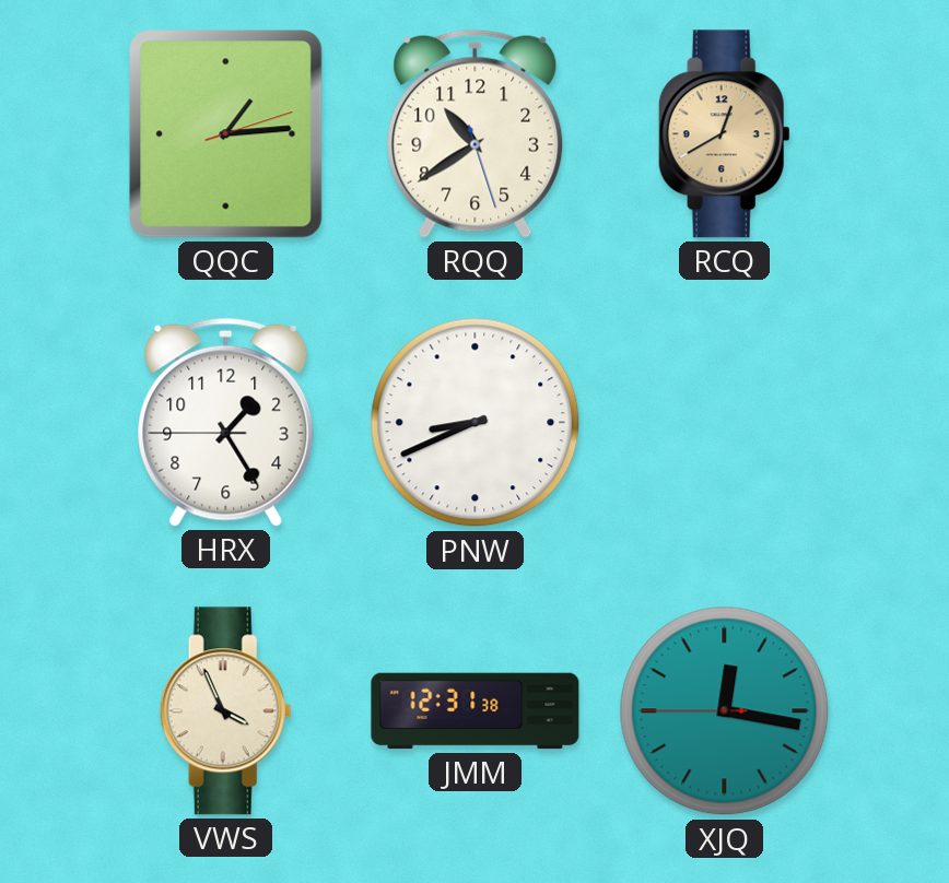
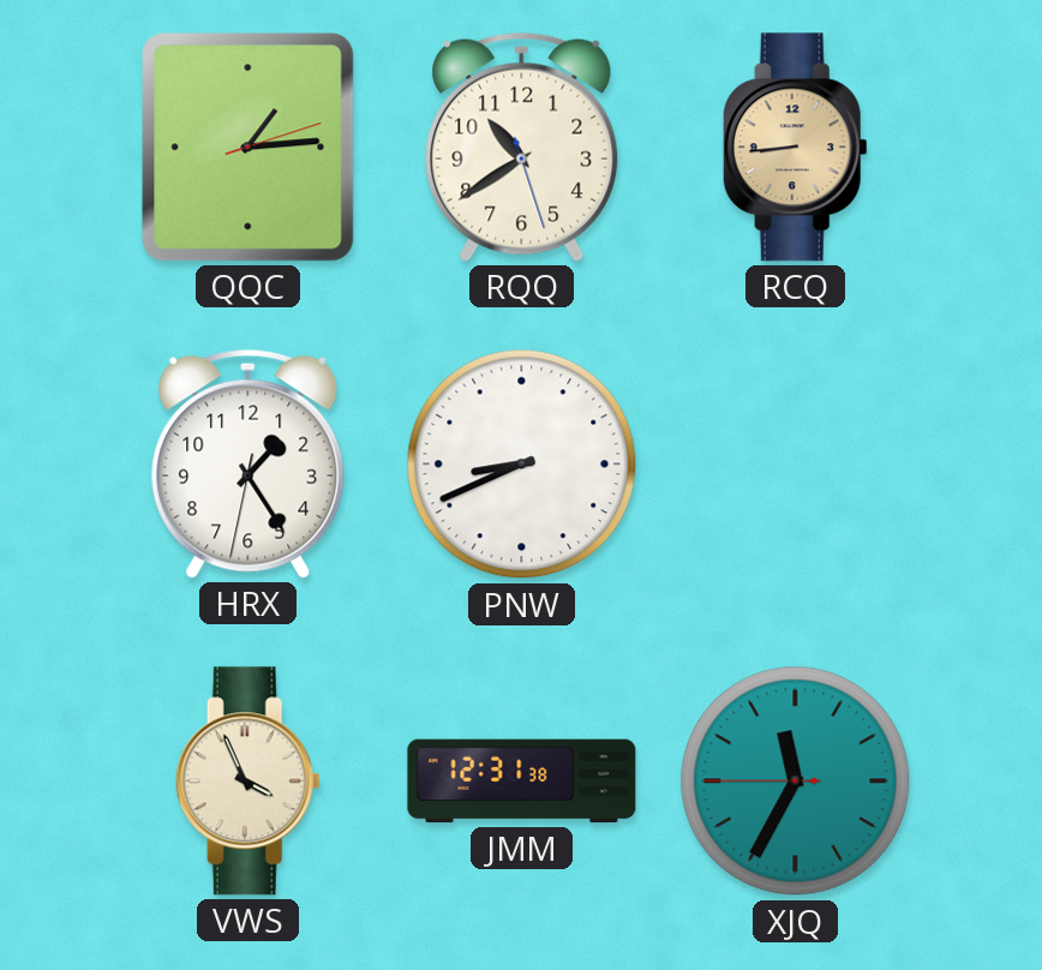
RCQ: 12:40 -> 8:44 (795, 148)
HRX: 1:24:45 -> 1:24:32 (248, 463)
XJQ: 12:16 -> 11:34 (796, 782)
